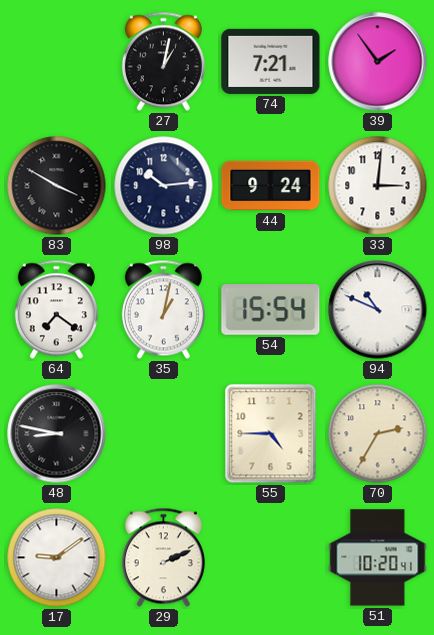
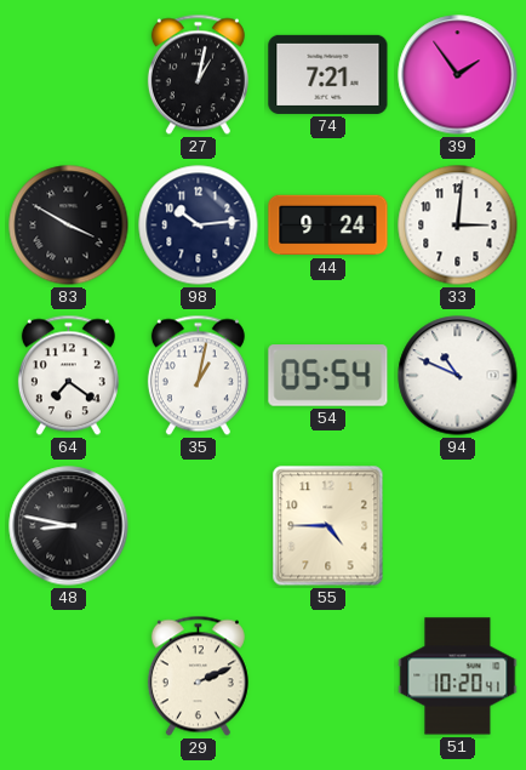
54: 15:54 -> 05:54 (328, 376)
70: 2:35 -> none (378, 434)
17: 9:09 -> none (57, 558)
